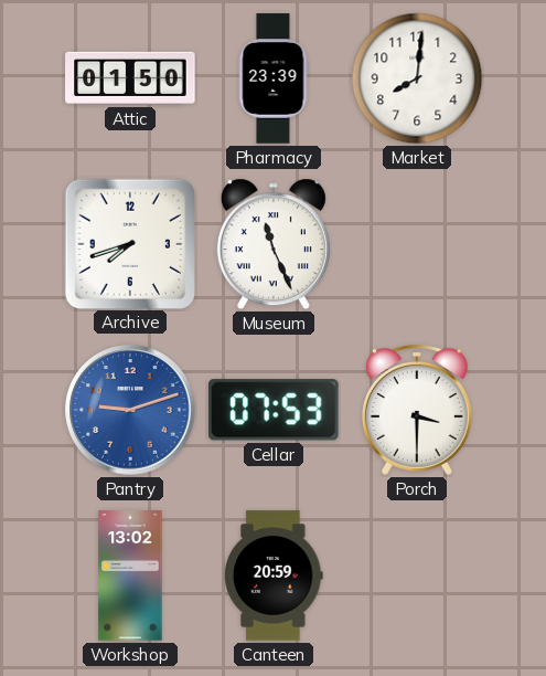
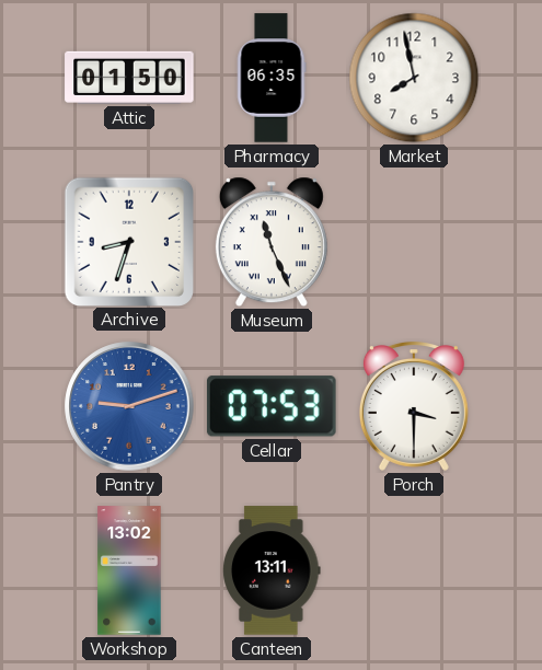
Pharmacy: 23:39 -> 06:35 (272, 78)
Market: 8:01 -> 7:58 (414, 78)
Archive: 7:42 -> 8:33 (128, 241)
Canteen: 20:59 -> 13:11 (272, 570)
